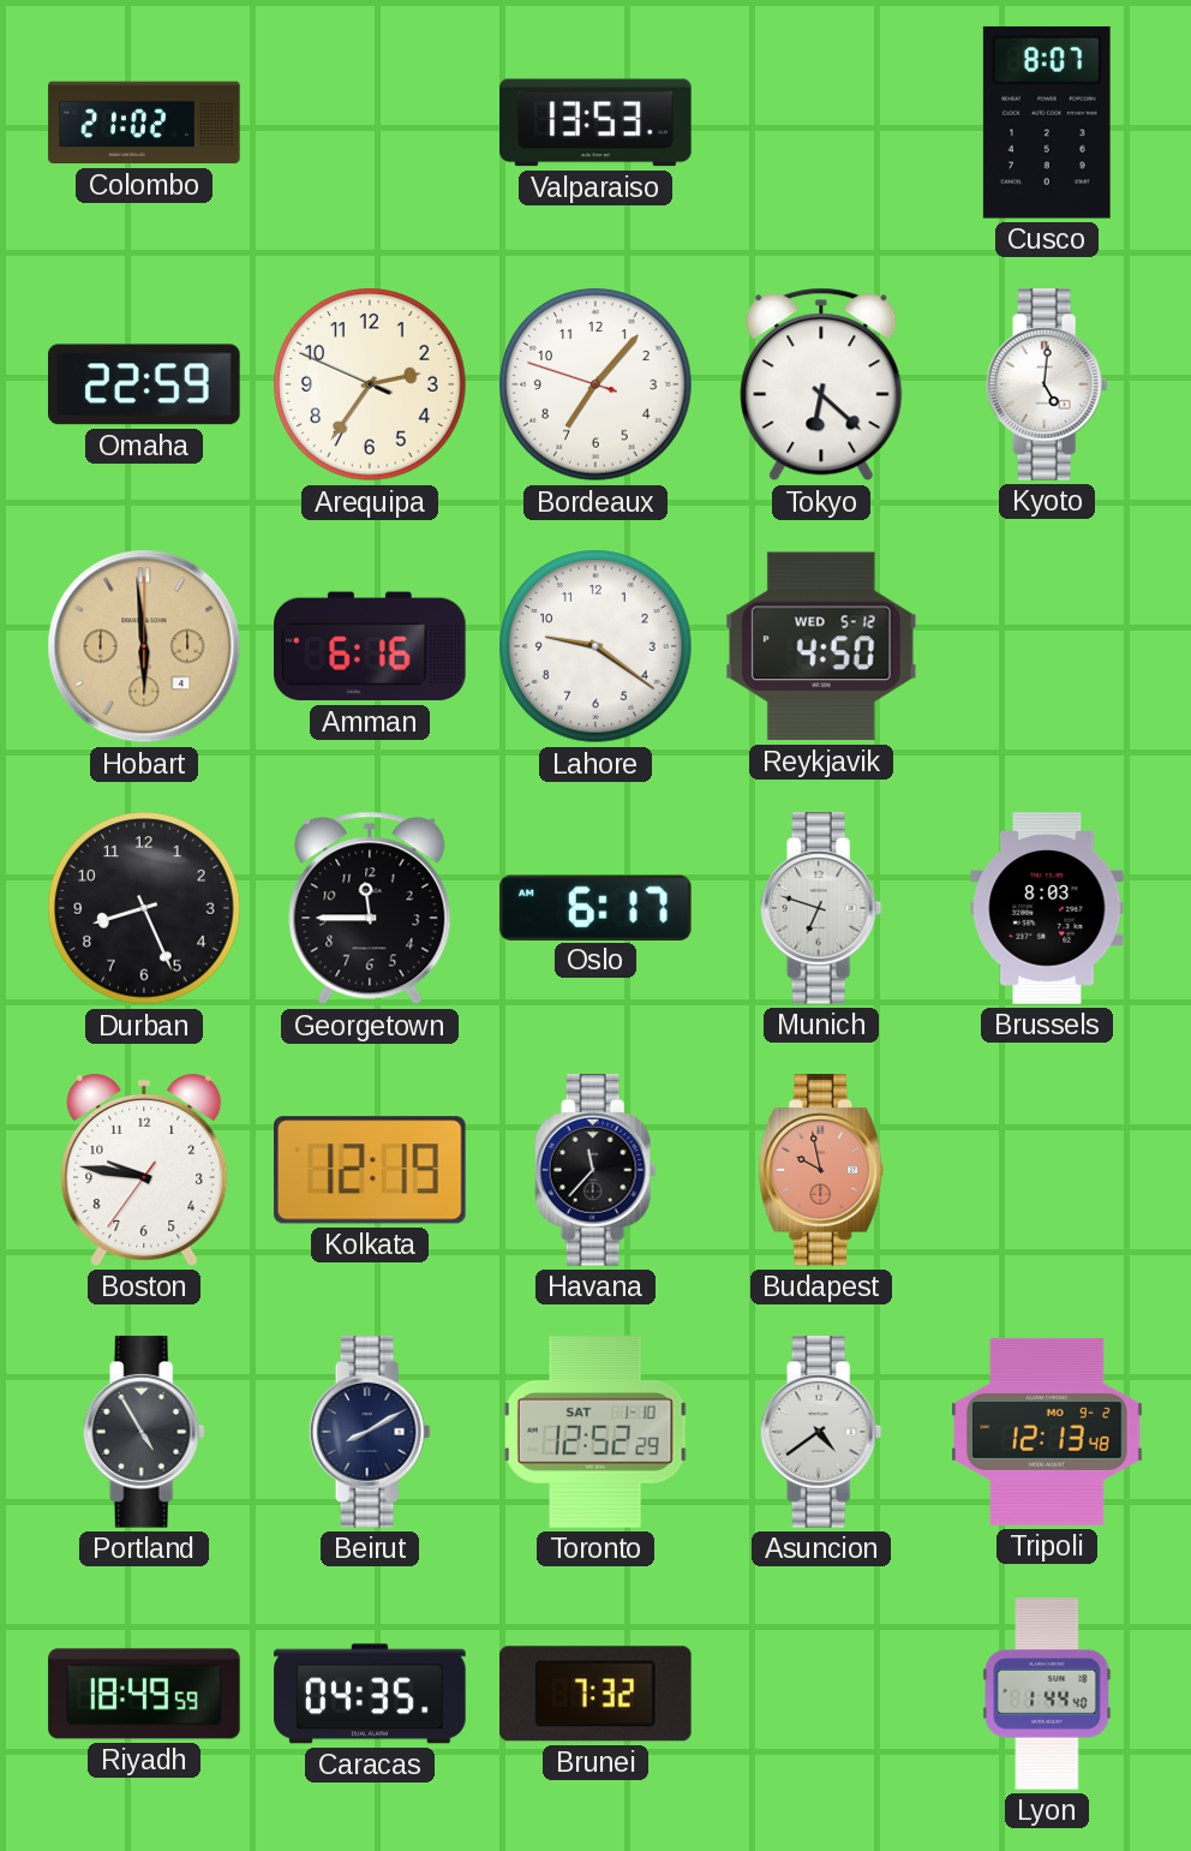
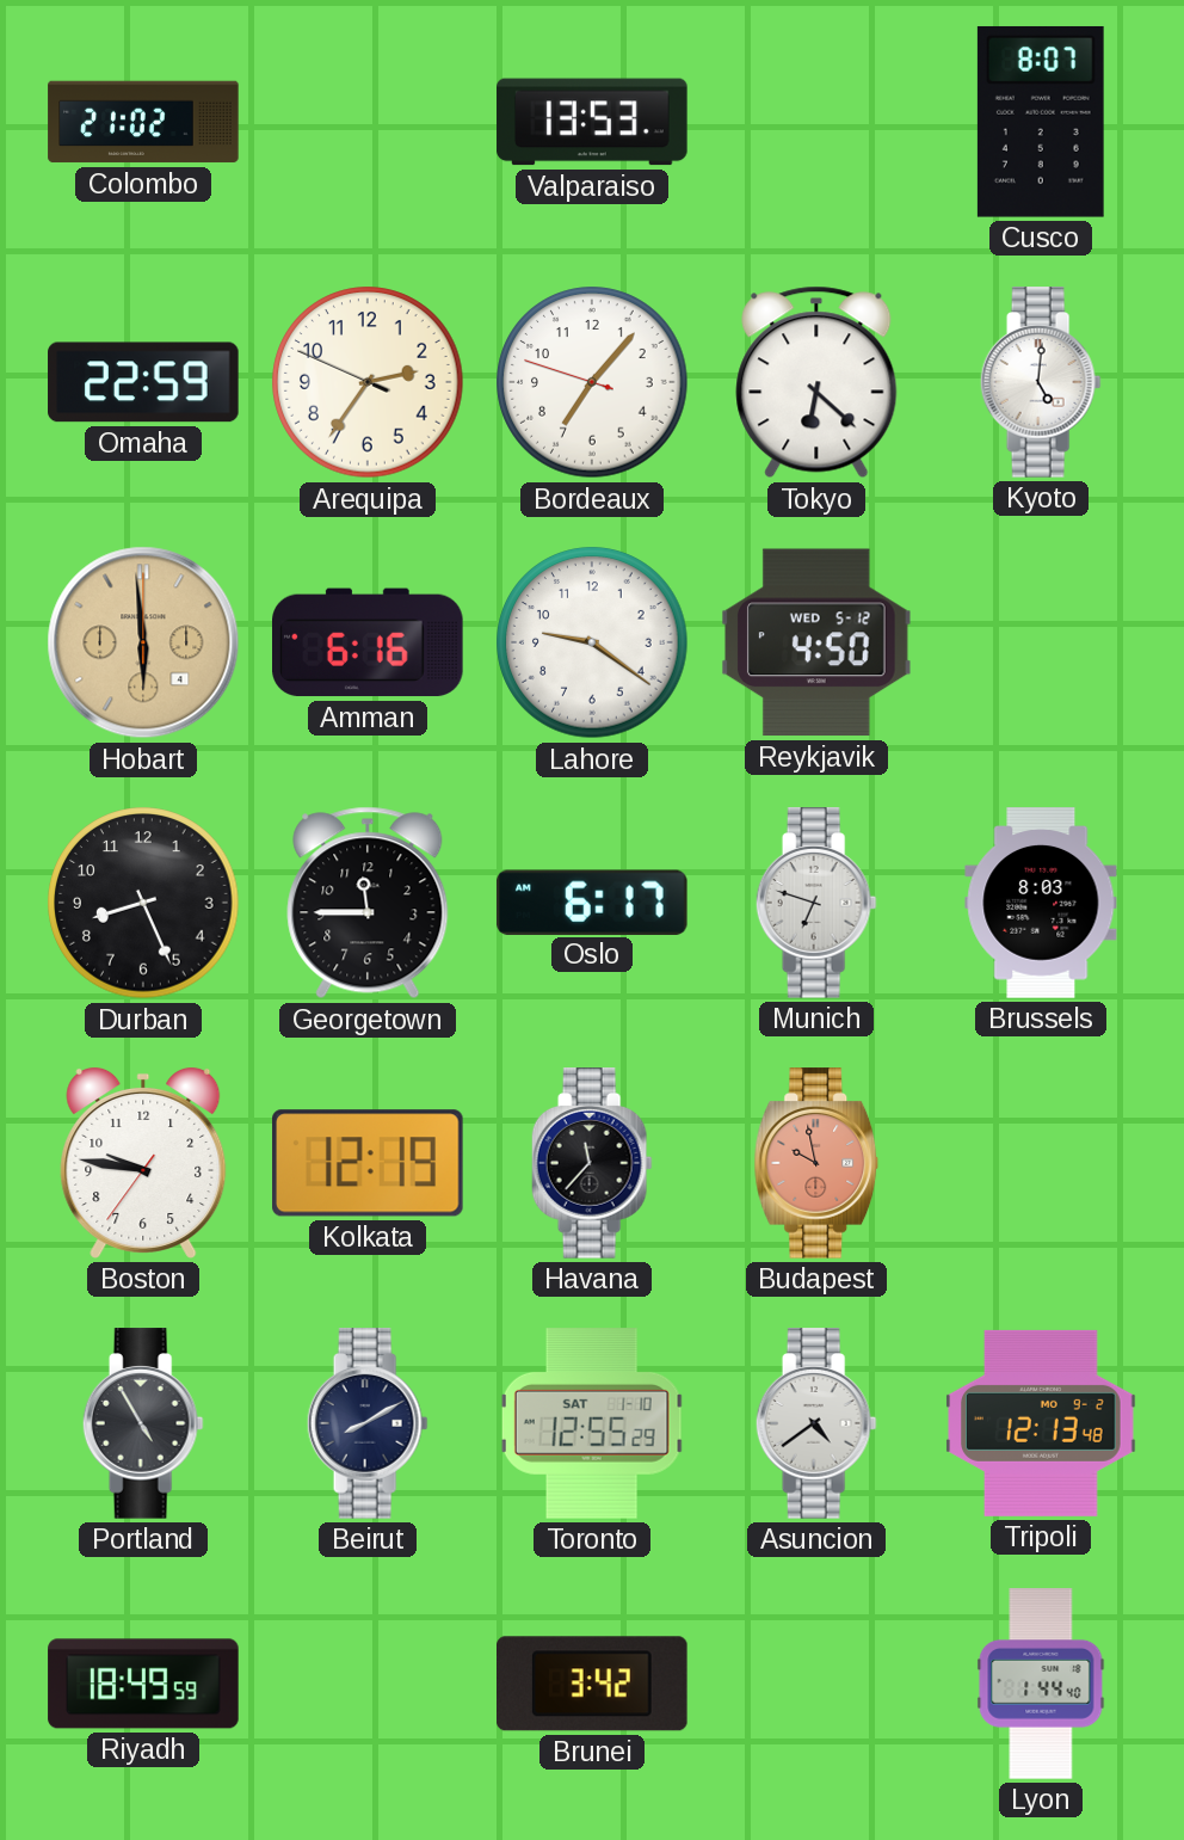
Toronto: 12:52 -> 12:55 (592, 1423)
Caracas: 04:35 -> none (370, 1694)
Brunei: 7:32 -> 3:42 (593, 1684)
